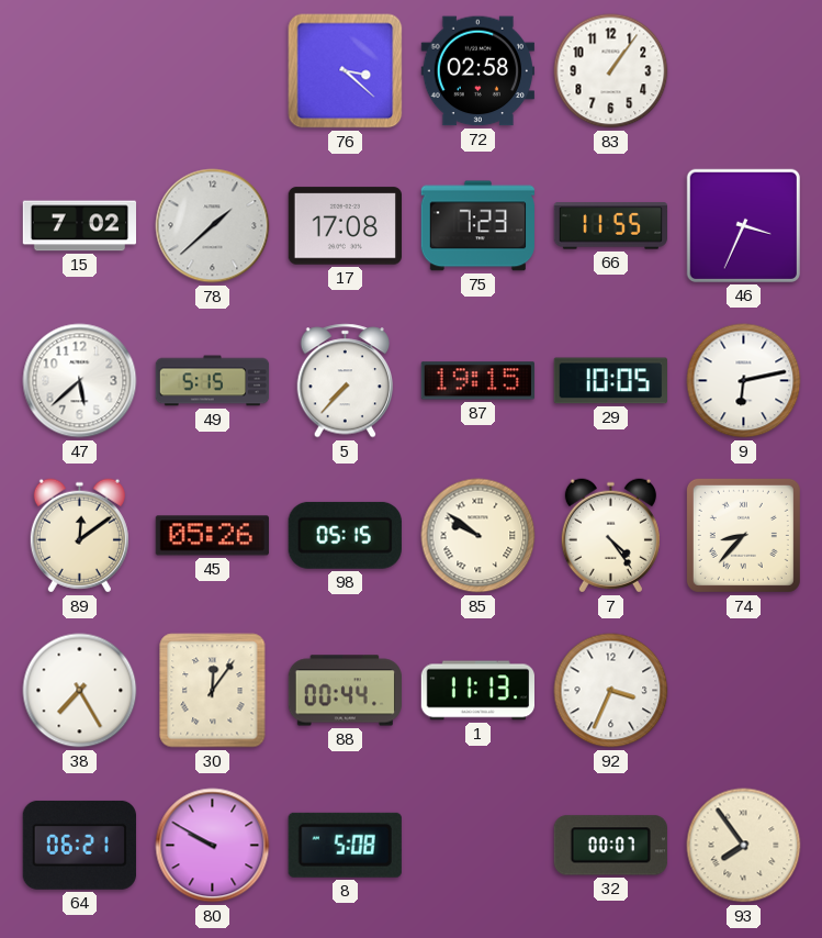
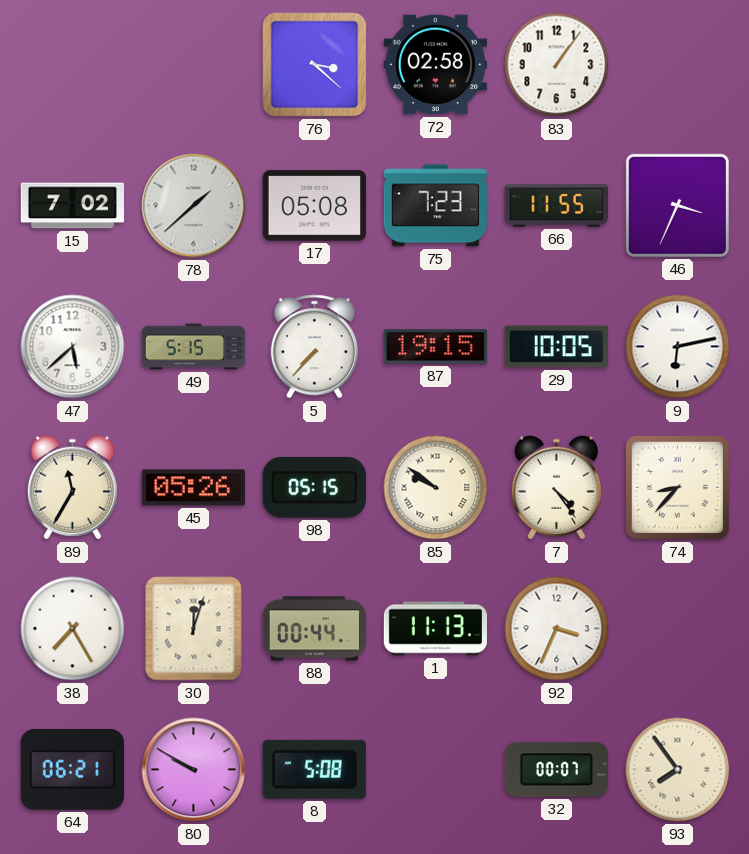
17: 17:08 -> 05:08 (314, 206)
89: 12:09 -> 11:35 (72, 488)
30: 12:06 -> 12:03 (194, 629)
